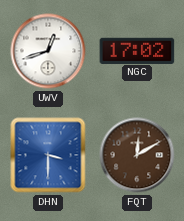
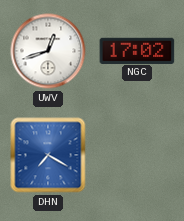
DHN: 3:30 -> 7:20 (48, 155)
FQT: 12:10 -> none (137, 155)
